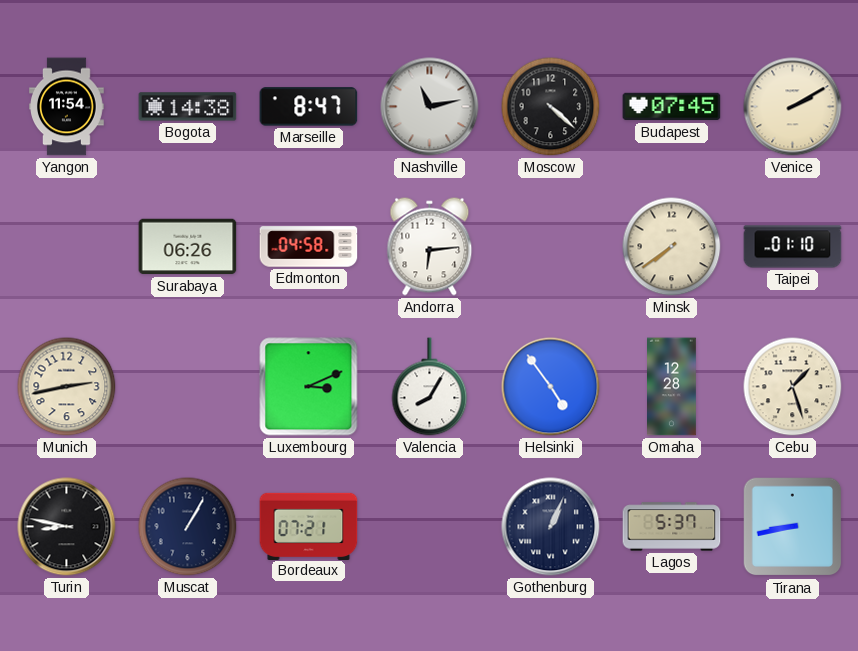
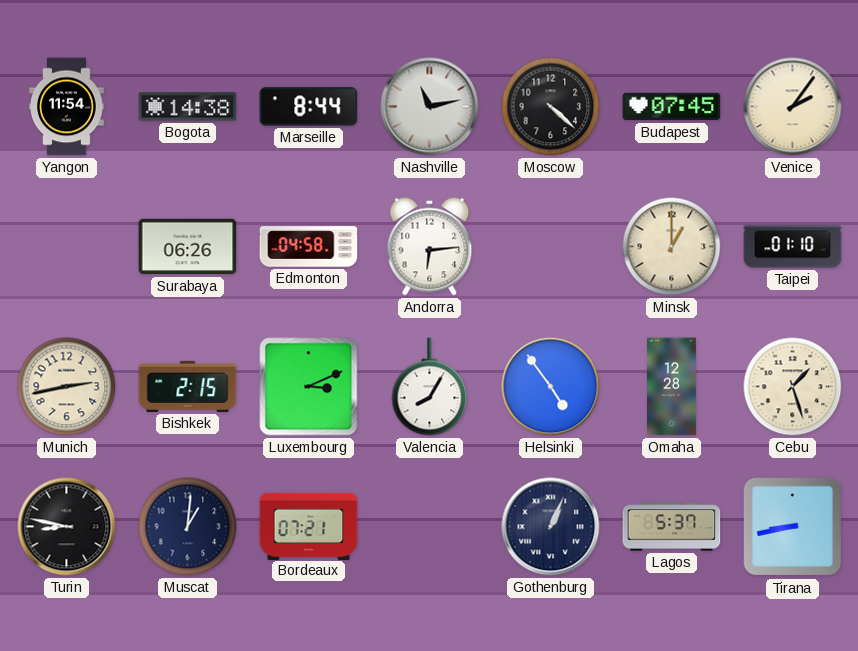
Marseille: 8:47 -> 8:44 (309, 107)
Venice: 2:10 -> 2:06 (793, 107)
Minsk: 7:39 -> 1:00 (672, 247)
Bishkek: none -> 2:15 (188, 386)
Muscat: 1:05 -> 1:01 (188, 527)
